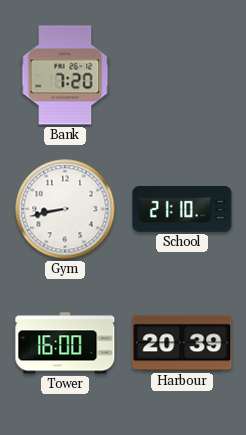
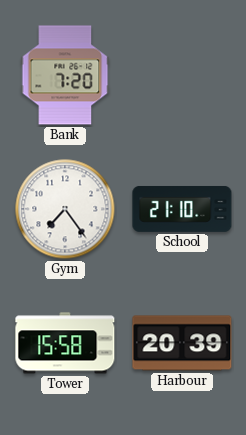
Gym: 8:43 -> 7:24 (65, 209)
Tower: 16:00 -> 15:58 (65, 343)
